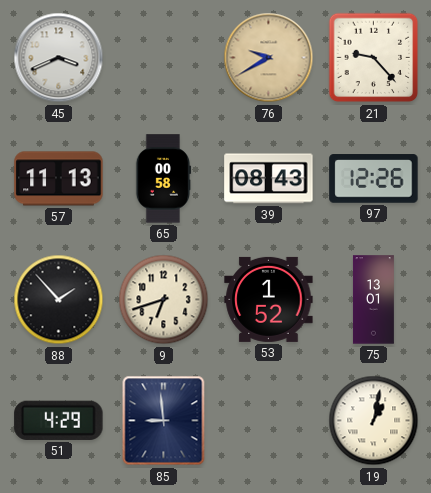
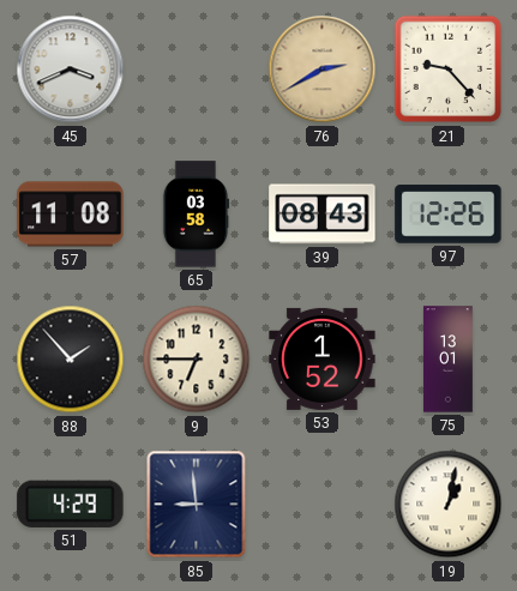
76: 9:40 -> 2:40 (323, 70)
57: 11:13 -> 11:08 (71, 215)
65: 00:58 -> 03:58 (196, 215)
9: 6:42 -> 6:45 (197, 360)
